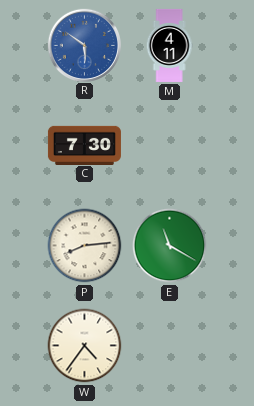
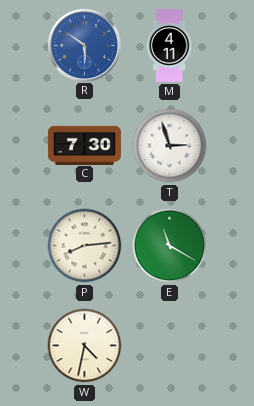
T: none -> 2:57 (170, 146)
W: 4:36 -> 4:32 (85, 346)
